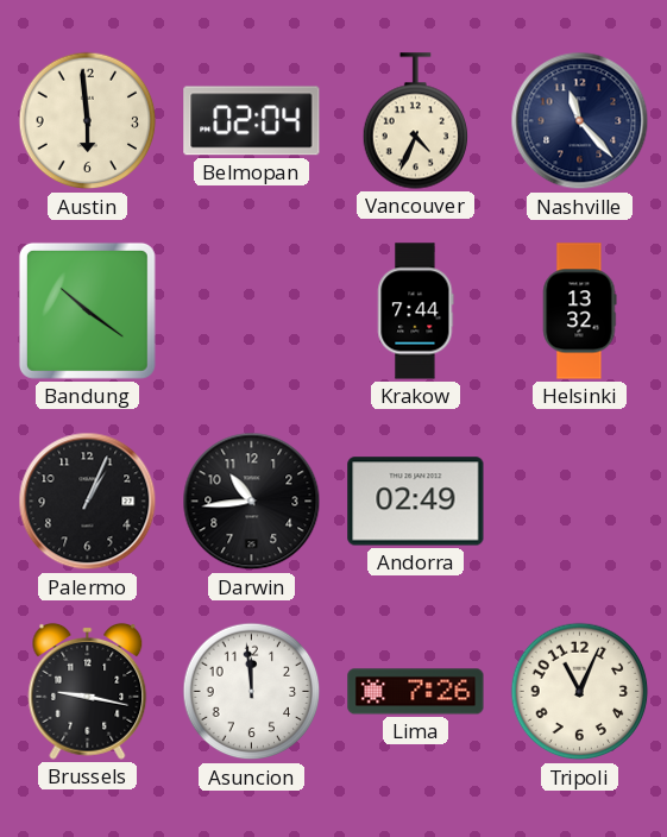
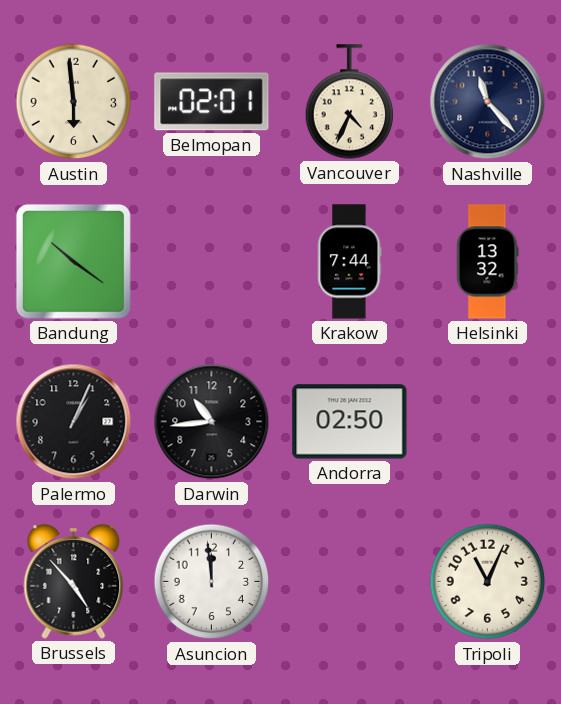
Belmopan: 02:04 -> 02:01 (212, 102)
Andorra: 02:49 -> 02:50 (350, 422)
Brussels: 9:17 -> 4:53 (74, 581)
Lima: 7:26 -> none (416, 692)
